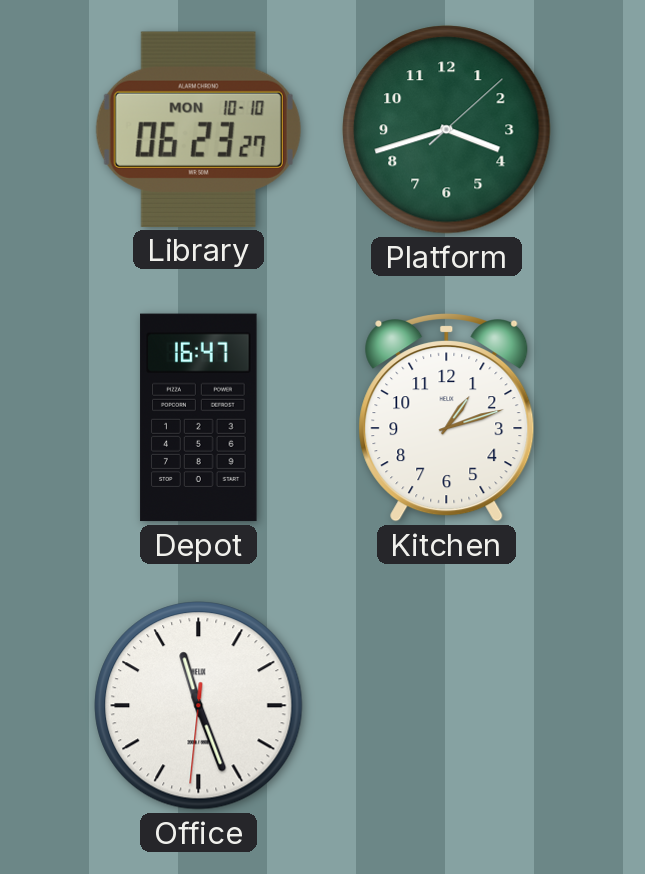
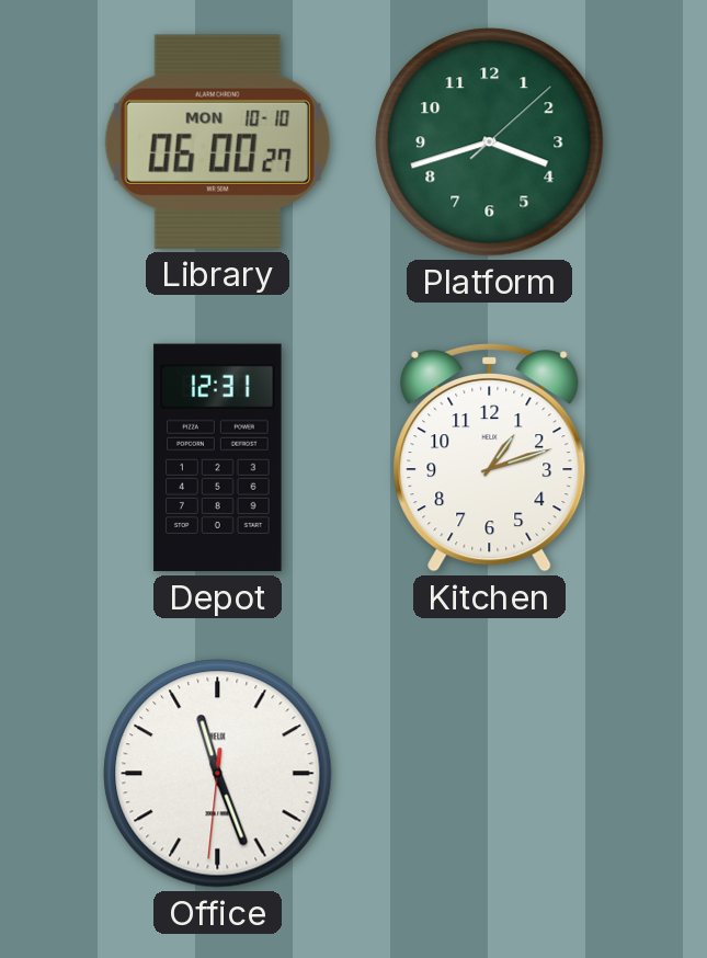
Library: 06:23 -> 06:00 (217, 141)
Depot: 16:47 -> 12:31 (218, 458)
